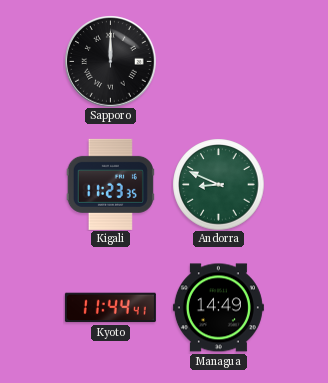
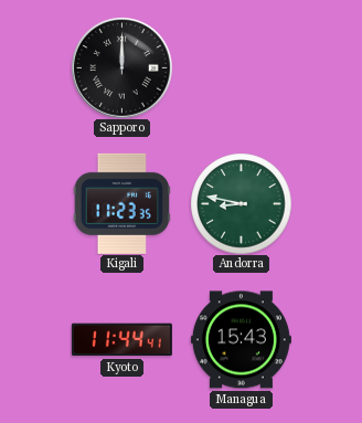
Andorra: 8:49 -> 8:47 (241, 203)
Managua: 14:49 -> 15:43 (241, 340)
